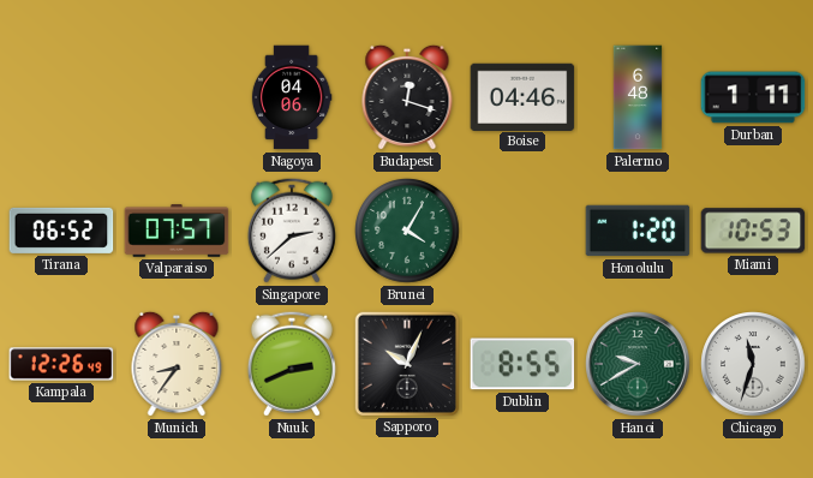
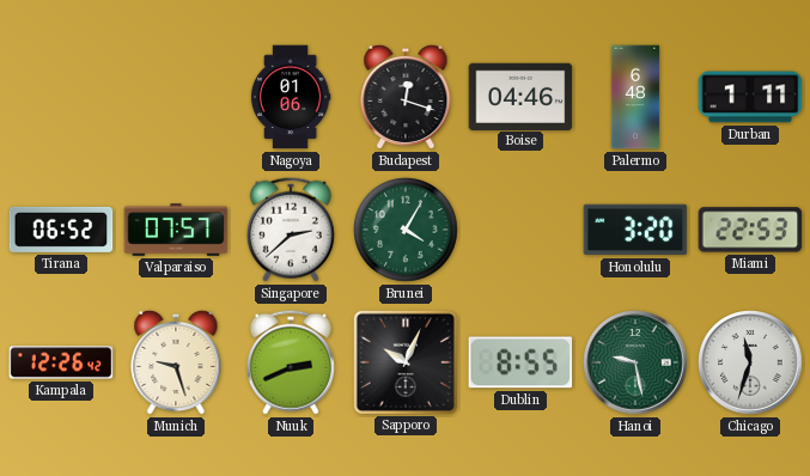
Nagoya: 04:06 -> 01:06 (291, 97)
Honolulu: 1:20 -> 3:20 (635, 230)
Miami: 10:53 -> 22:53 (750, 230)
Kampala: 12:26:49 -> 12:26:42 (61, 362)
Munich: 8:36 -> 9:27 (176, 362)
Hanoi: 9:40 -> 9:28 (635, 362)
